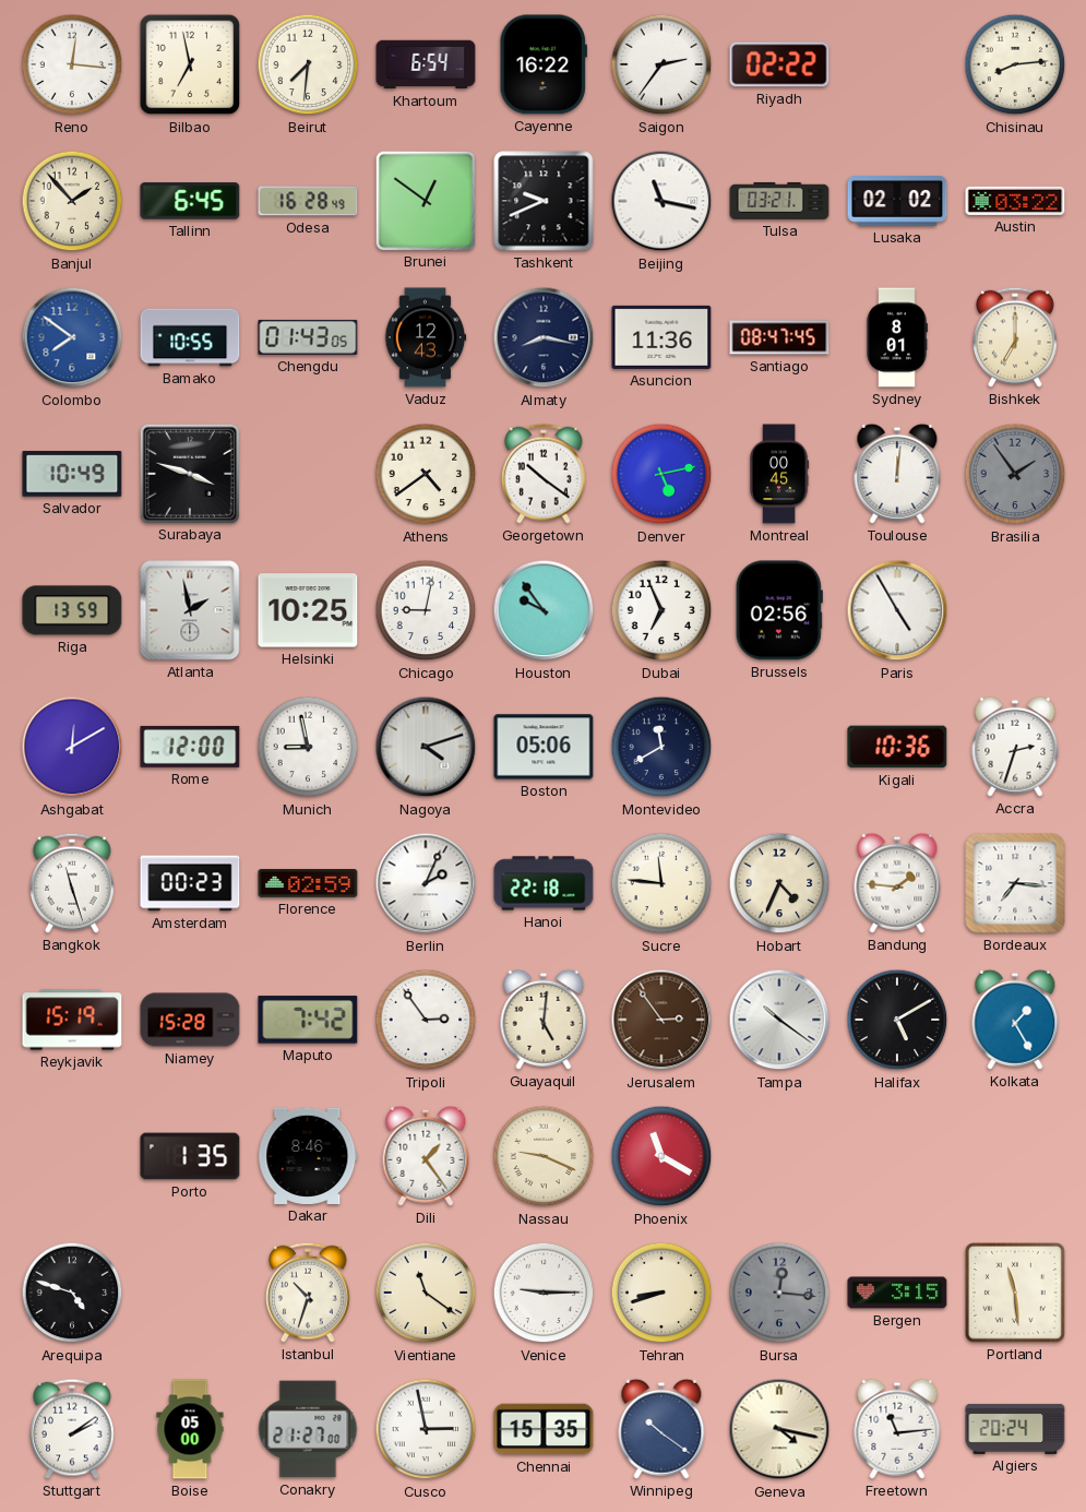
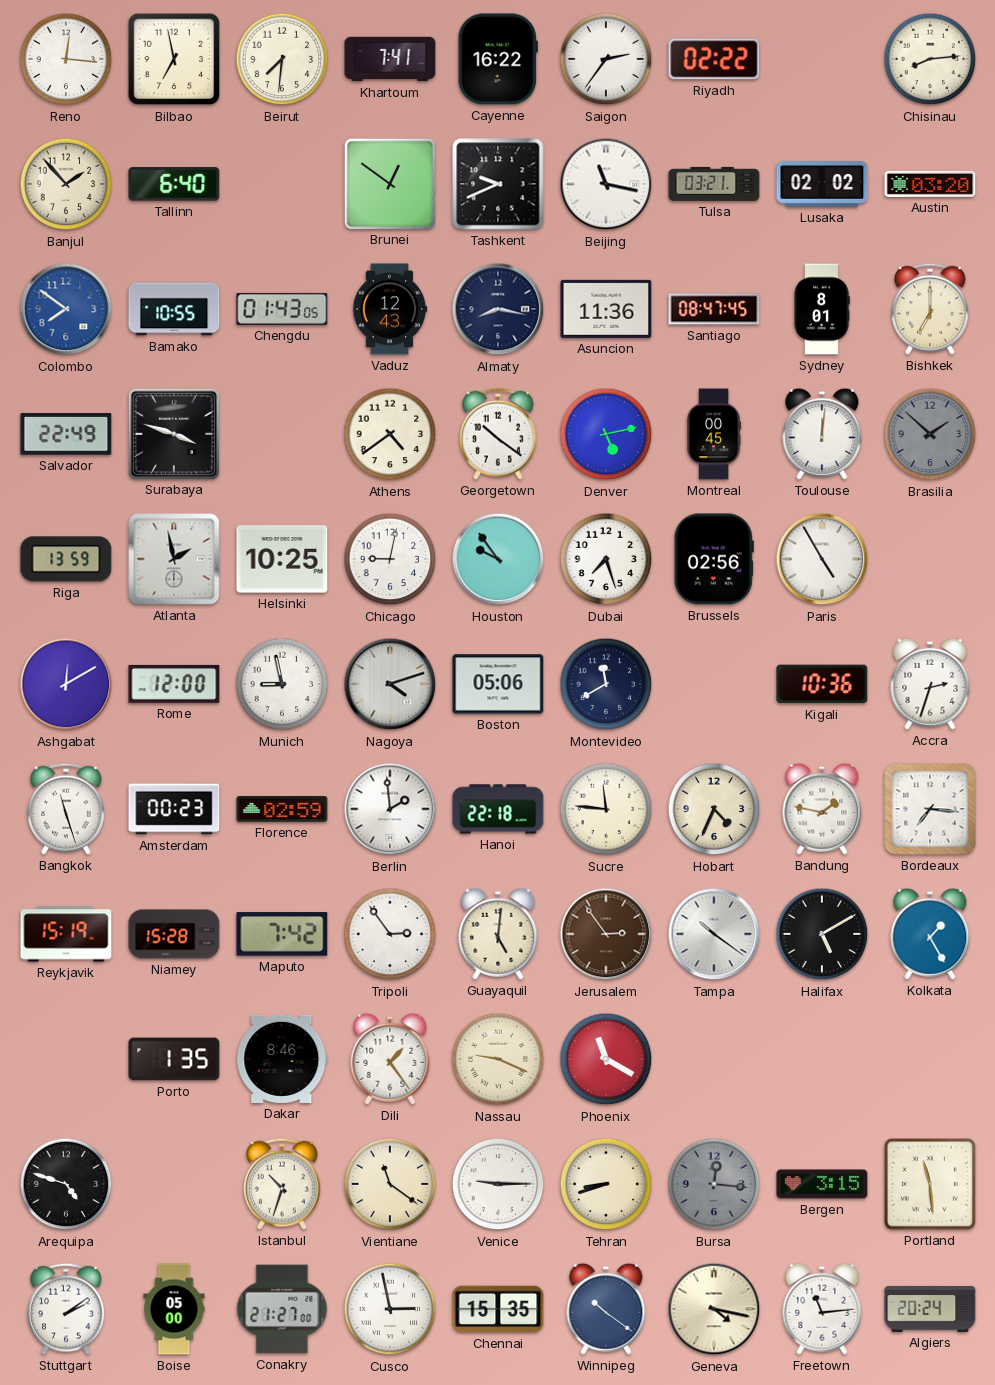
Khartoum: 6:54 -> 7:41 (390, 59)
Tallinn: 6:45 -> 6:40 (174, 184)
Odesa: 16:28 -> none (308, 201)
Austin: 03:22 -> 03:20 (930, 184)
Salvador: 10:49 -> 22:49 (66, 434)
Brasilia: 1:54 -> 1:52 (930, 434)
Dubai: 6:56 -> 7:27 (606, 559)
Berlin: 2:04 -> 1:59 (390, 809)
Bandung: 1:46 -> 1:47 (822, 809)
